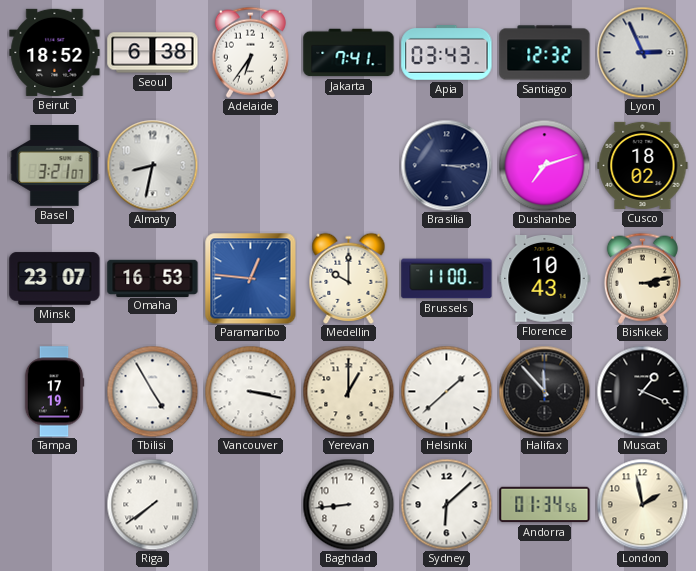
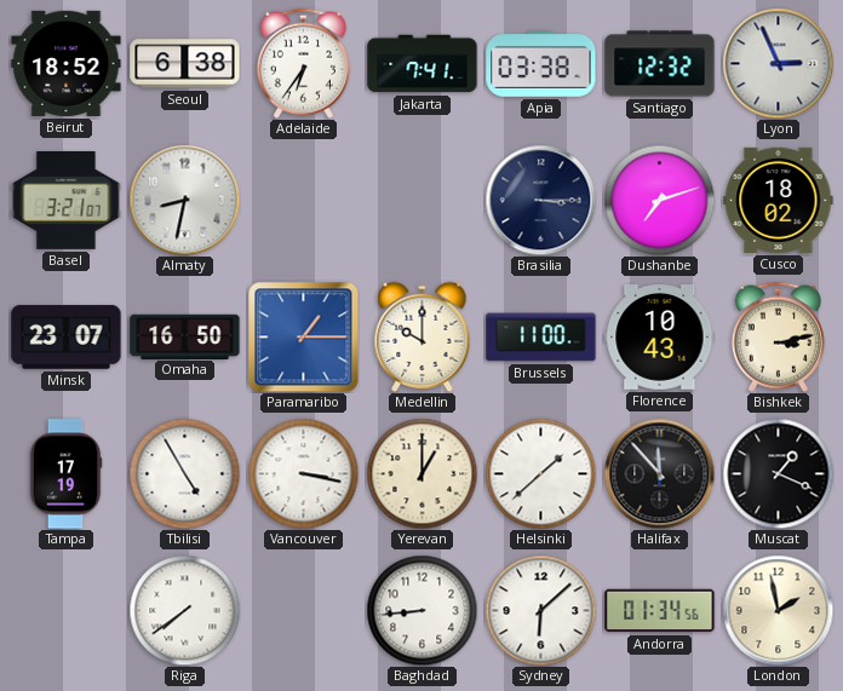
Apia: 03:43 -> 03:38 (541, 64)
Omaha: 16:53 -> 16:50 (185, 336)
Paramaribo: 12:46 -> 1:15 (303, 336)
